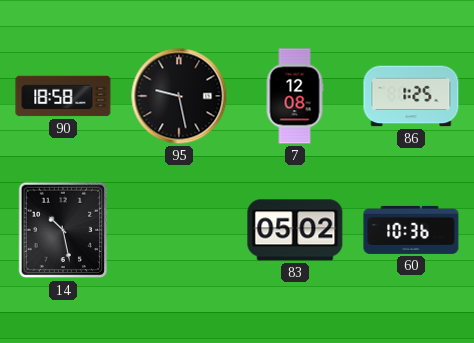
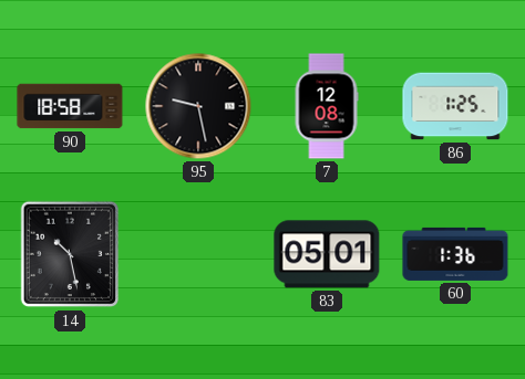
83: 05:02 -> 05:01 (327, 254)
60: 10:36 -> 1:36 (455, 254)
